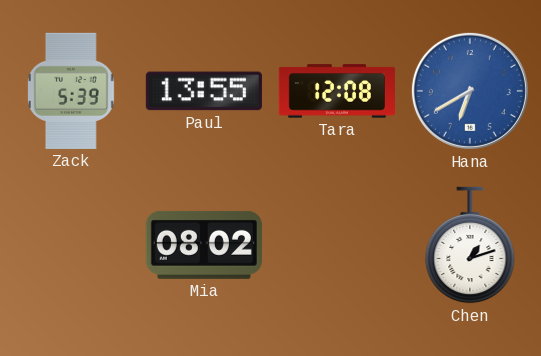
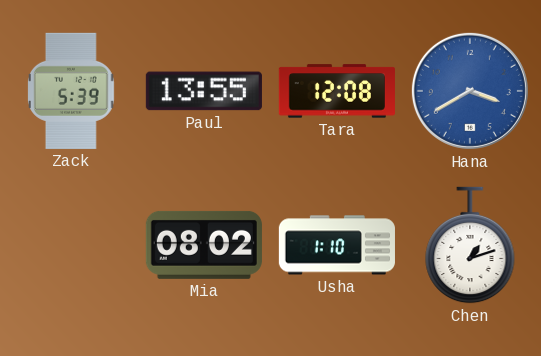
Hana: 6:40 -> 3:40 (470, 91)
Usha: none -> 1:10 (337, 245)
